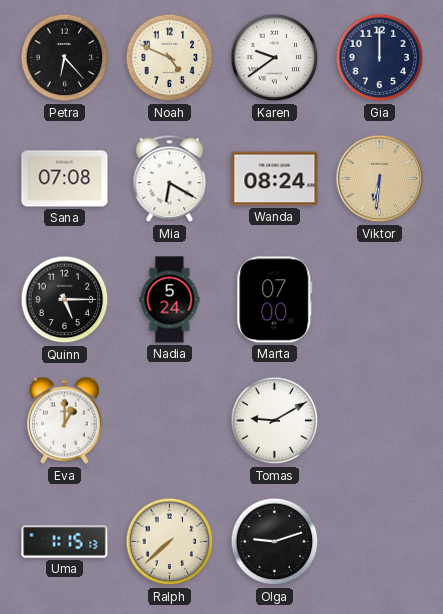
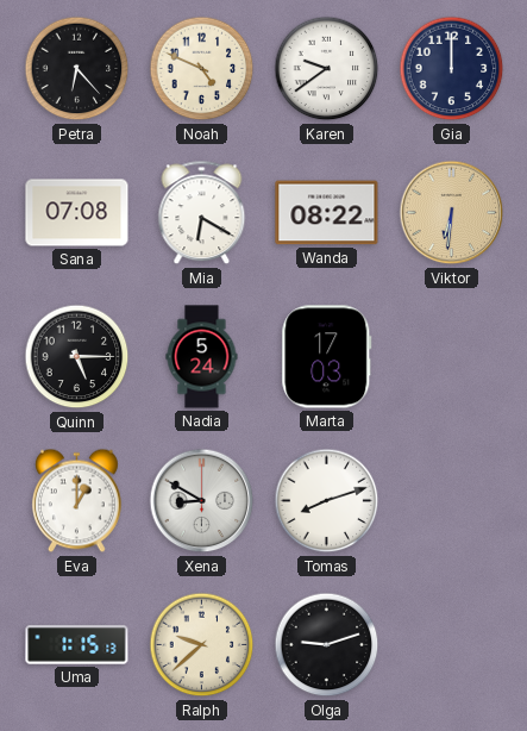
Wanda: 08:24 -> 08:22 (327, 213)
Marta: 07:00 -> 17:03 (327, 357)
Xena: none -> 8:50 (202, 501)
Tomas: 9:10 -> 8:12 (327, 501)
Ralph: 7:38 -> 9:38 (202, 645)
